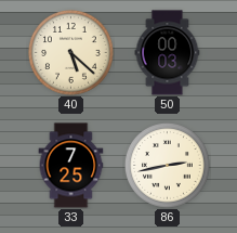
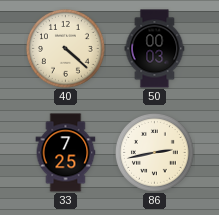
40: 5:22 -> 4:22 (66, 49)
